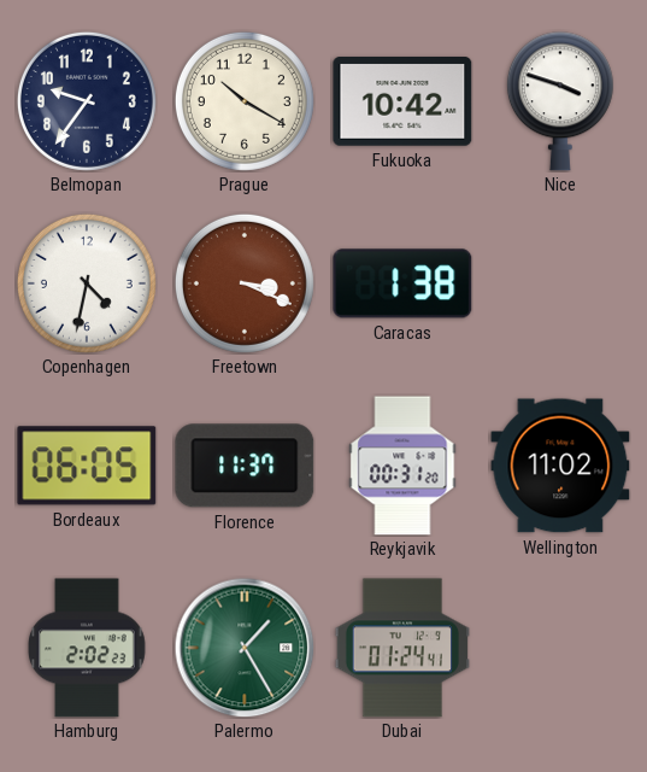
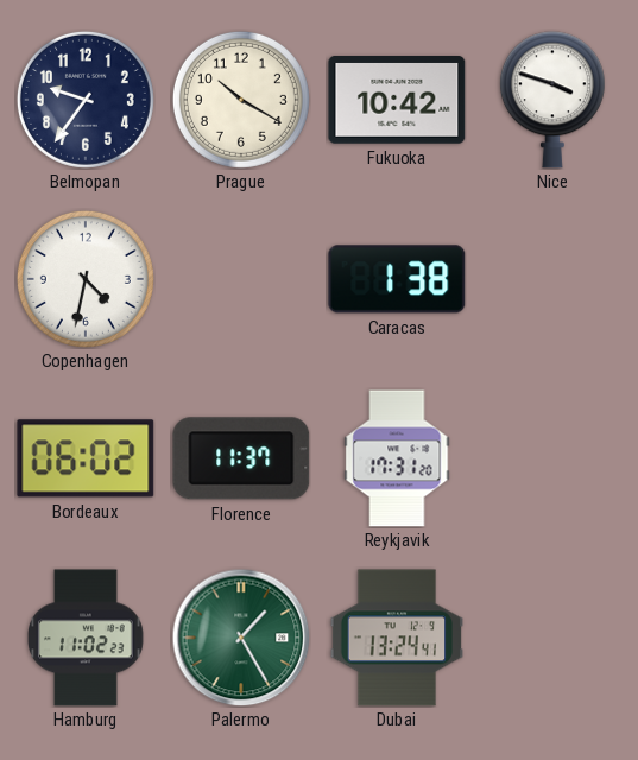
Freetown: 3:19 -> none (245, 283)
Bordeaux: 06:05 -> 06:02 (86, 458)
Reykjavik: 00:31 -> 17:31 (397, 458)
Wellington: 11:02 -> none (560, 466)
Hamburg: 2:02 -> 11:02 (87, 638)
Dubai: 01:24 -> 13:24 (396, 638)
